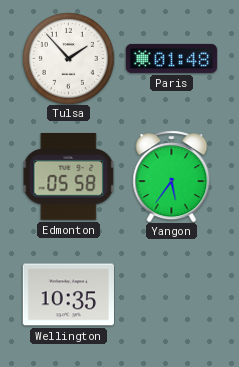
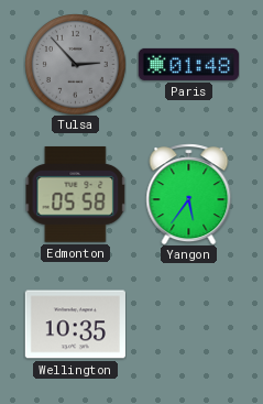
Tulsa: 1:53 -> 2:53 (76, 65)
Tulsa dial: white -> grey (76, 65)
